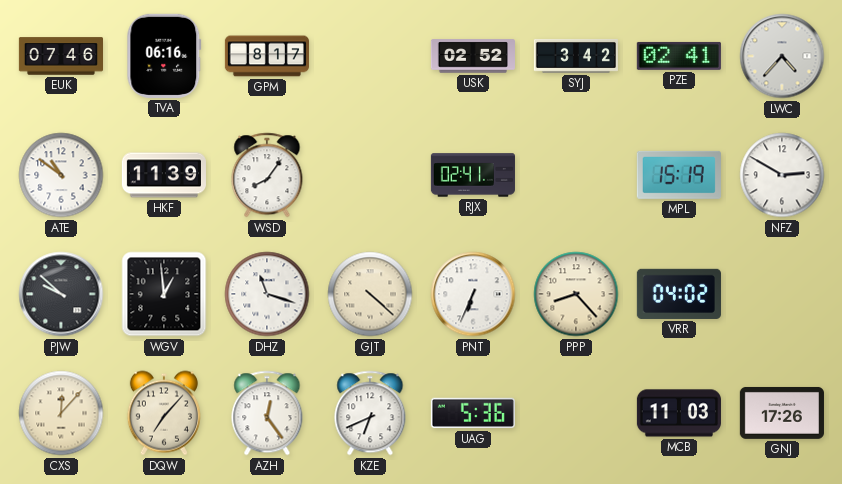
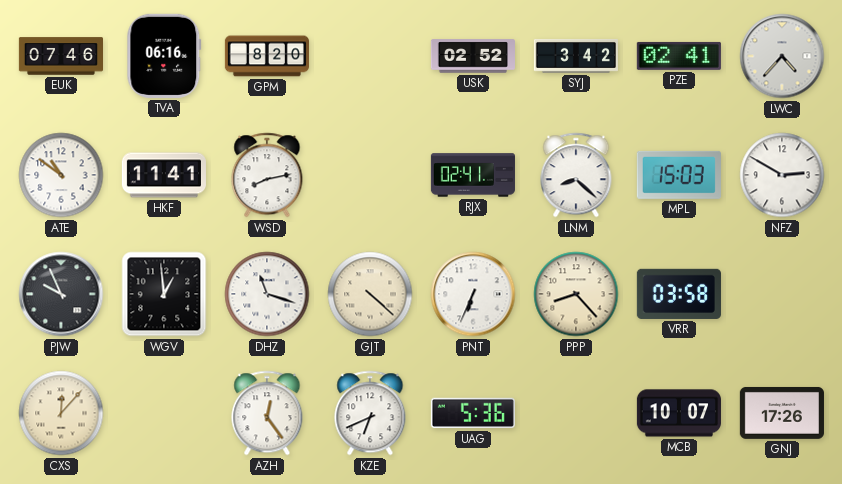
GPM: 8:17 -> 8:20 (267, 56)
HKF: 11:39 -> 11:41 (164, 175)
WSD: 8:06 -> 8:13 (267, 175)
LNM: none -> 8:22 (576, 175)
MPL: 15:19 -> 15:03 (679, 175)
PJW: 9:52 -> 9:56 (61, 294)
VRR: 04:02 -> 03:58 (679, 294)
DQW: 7:07 -> none (164, 413)
MCB: 11:03 -> 10:07 (679, 413)
